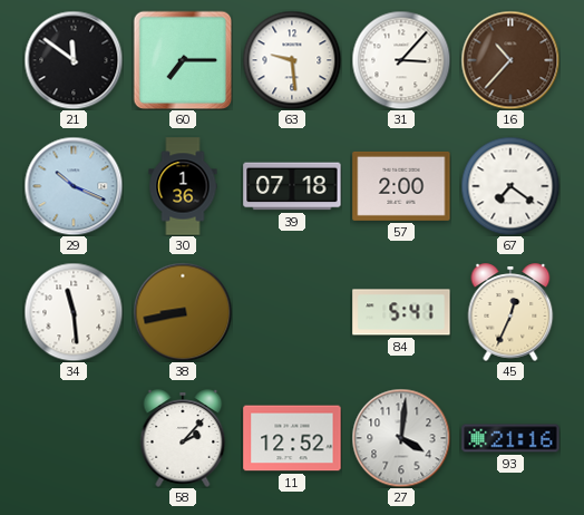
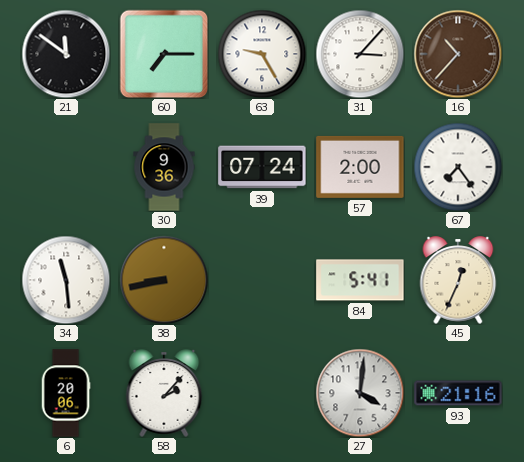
63: 9:29 -> 9:25 (262, 54)
29: 10:19 -> none (74, 186)
30: 1:36 -> 9:36 (164, 167)
39: 07:18 -> 07:24 (262, 167)
67: 7:21 -> 7:24 (458, 167)
6: none -> 20:06 (66, 393)
11: 12:52 -> none (292, 438)
